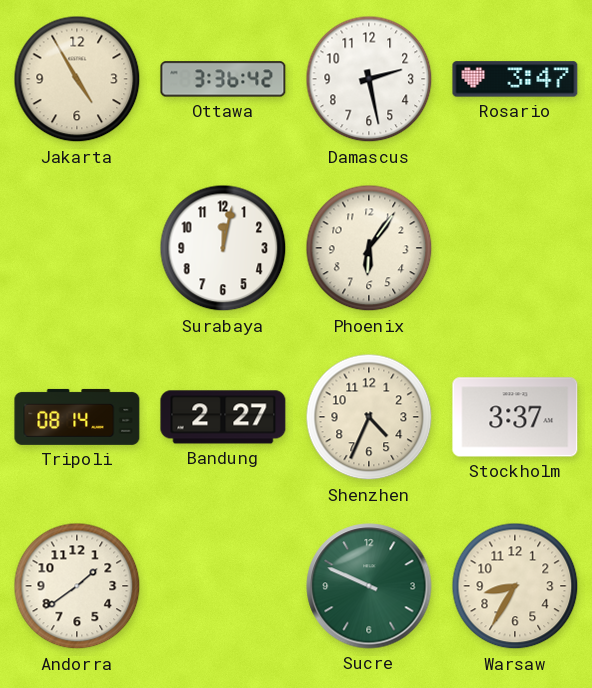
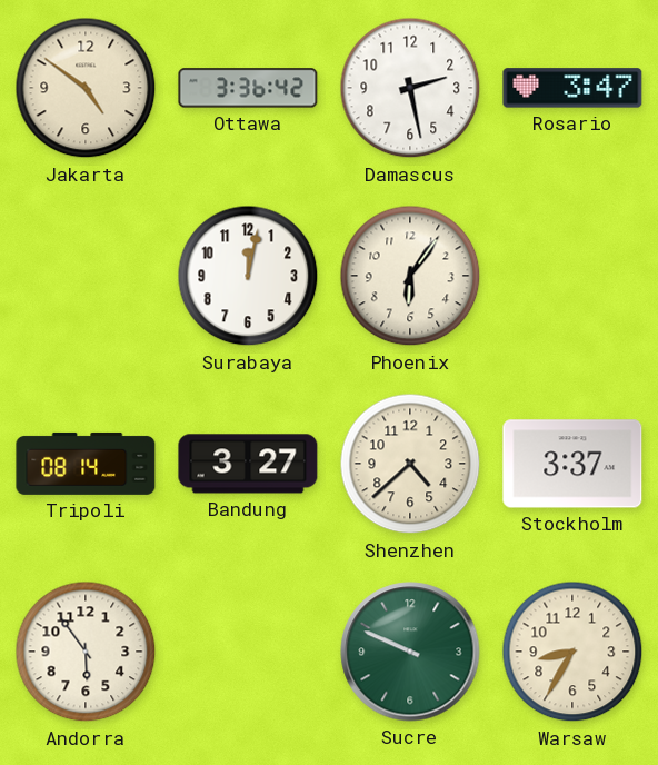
Jakarta: 4:55 -> 4:51 (86, 88)
Bandung: 2:27 -> 3:27 (248, 464)
Shenzhen: 4:34 -> 4:38 (410, 464)
Andorra: 1:39 -> 5:54 (86, 652)
